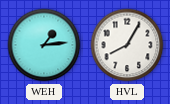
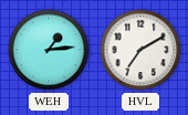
HVL: 8:05 -> 7:10 (140, 50)
